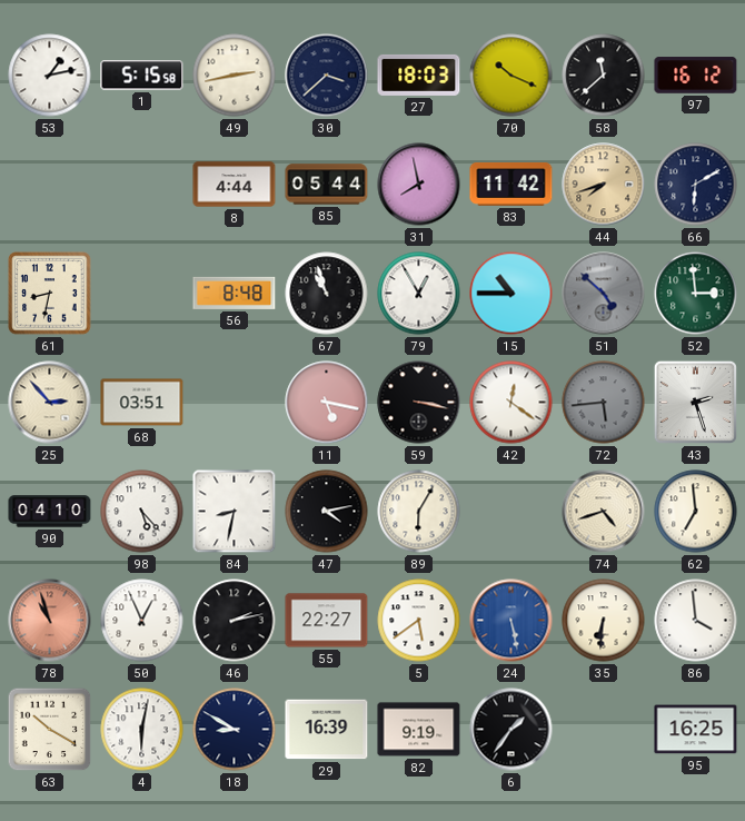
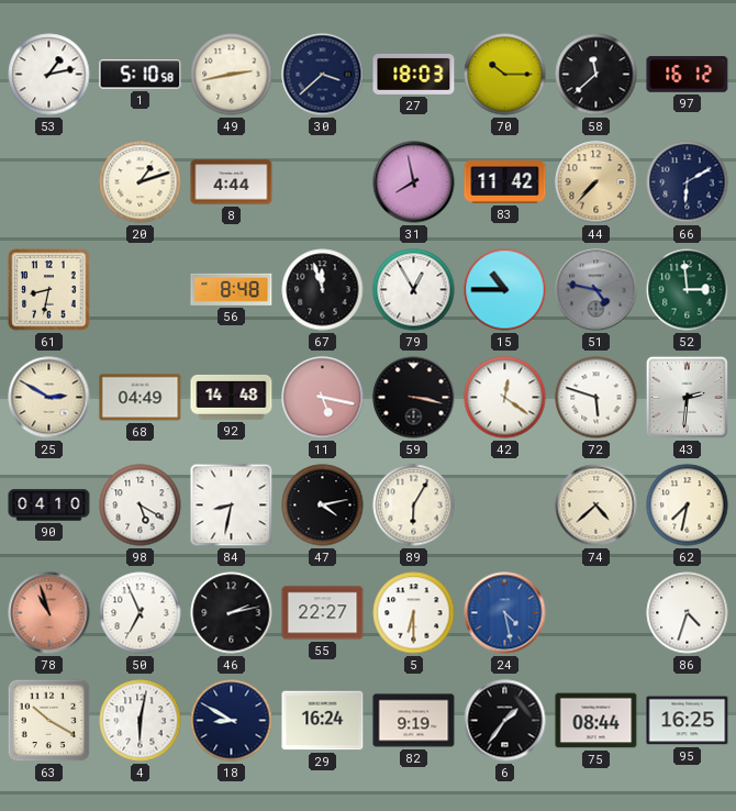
1: 5:15 -> 5:10 (141, 75)
70: 10:19 -> 10:15 (505, 75)
20: none -> 1:12 (141, 182)
85: 05:44 -> none (327, 185)
44: 7:42 -> 7:37 (596, 182)
67: 10:57 -> 11:57 (323, 290)
51: 4:52 -> 4:47 (596, 290)
25: 2:53 -> 2:50 (49, 398)
68: 03:51 -> 04:49 (141, 398)
92: none -> 14:48 (232, 397)
72: 5:44 -> 5:48 (596, 398)
72 dial: grey -> white (596, 398)
43: 2:27 -> 2:31 (687, 397)
98: 5:23 -> 5:20 (141, 506)
74: 4:42 -> 4:38 (596, 506)
62: 6:59 -> 7:32 (688, 506)
50: 12:56 -> 6:56 (141, 613)
5: 5:39 -> 6:30 (414, 613)
24: 5:28 -> 4:28 (505, 613)
35: 6:31 -> none (604, 621)
86: 3:59 -> 4:33 (688, 613)
29: 16:39 -> 16:24 (323, 721)
75: none -> 08:44 (596, 721)
